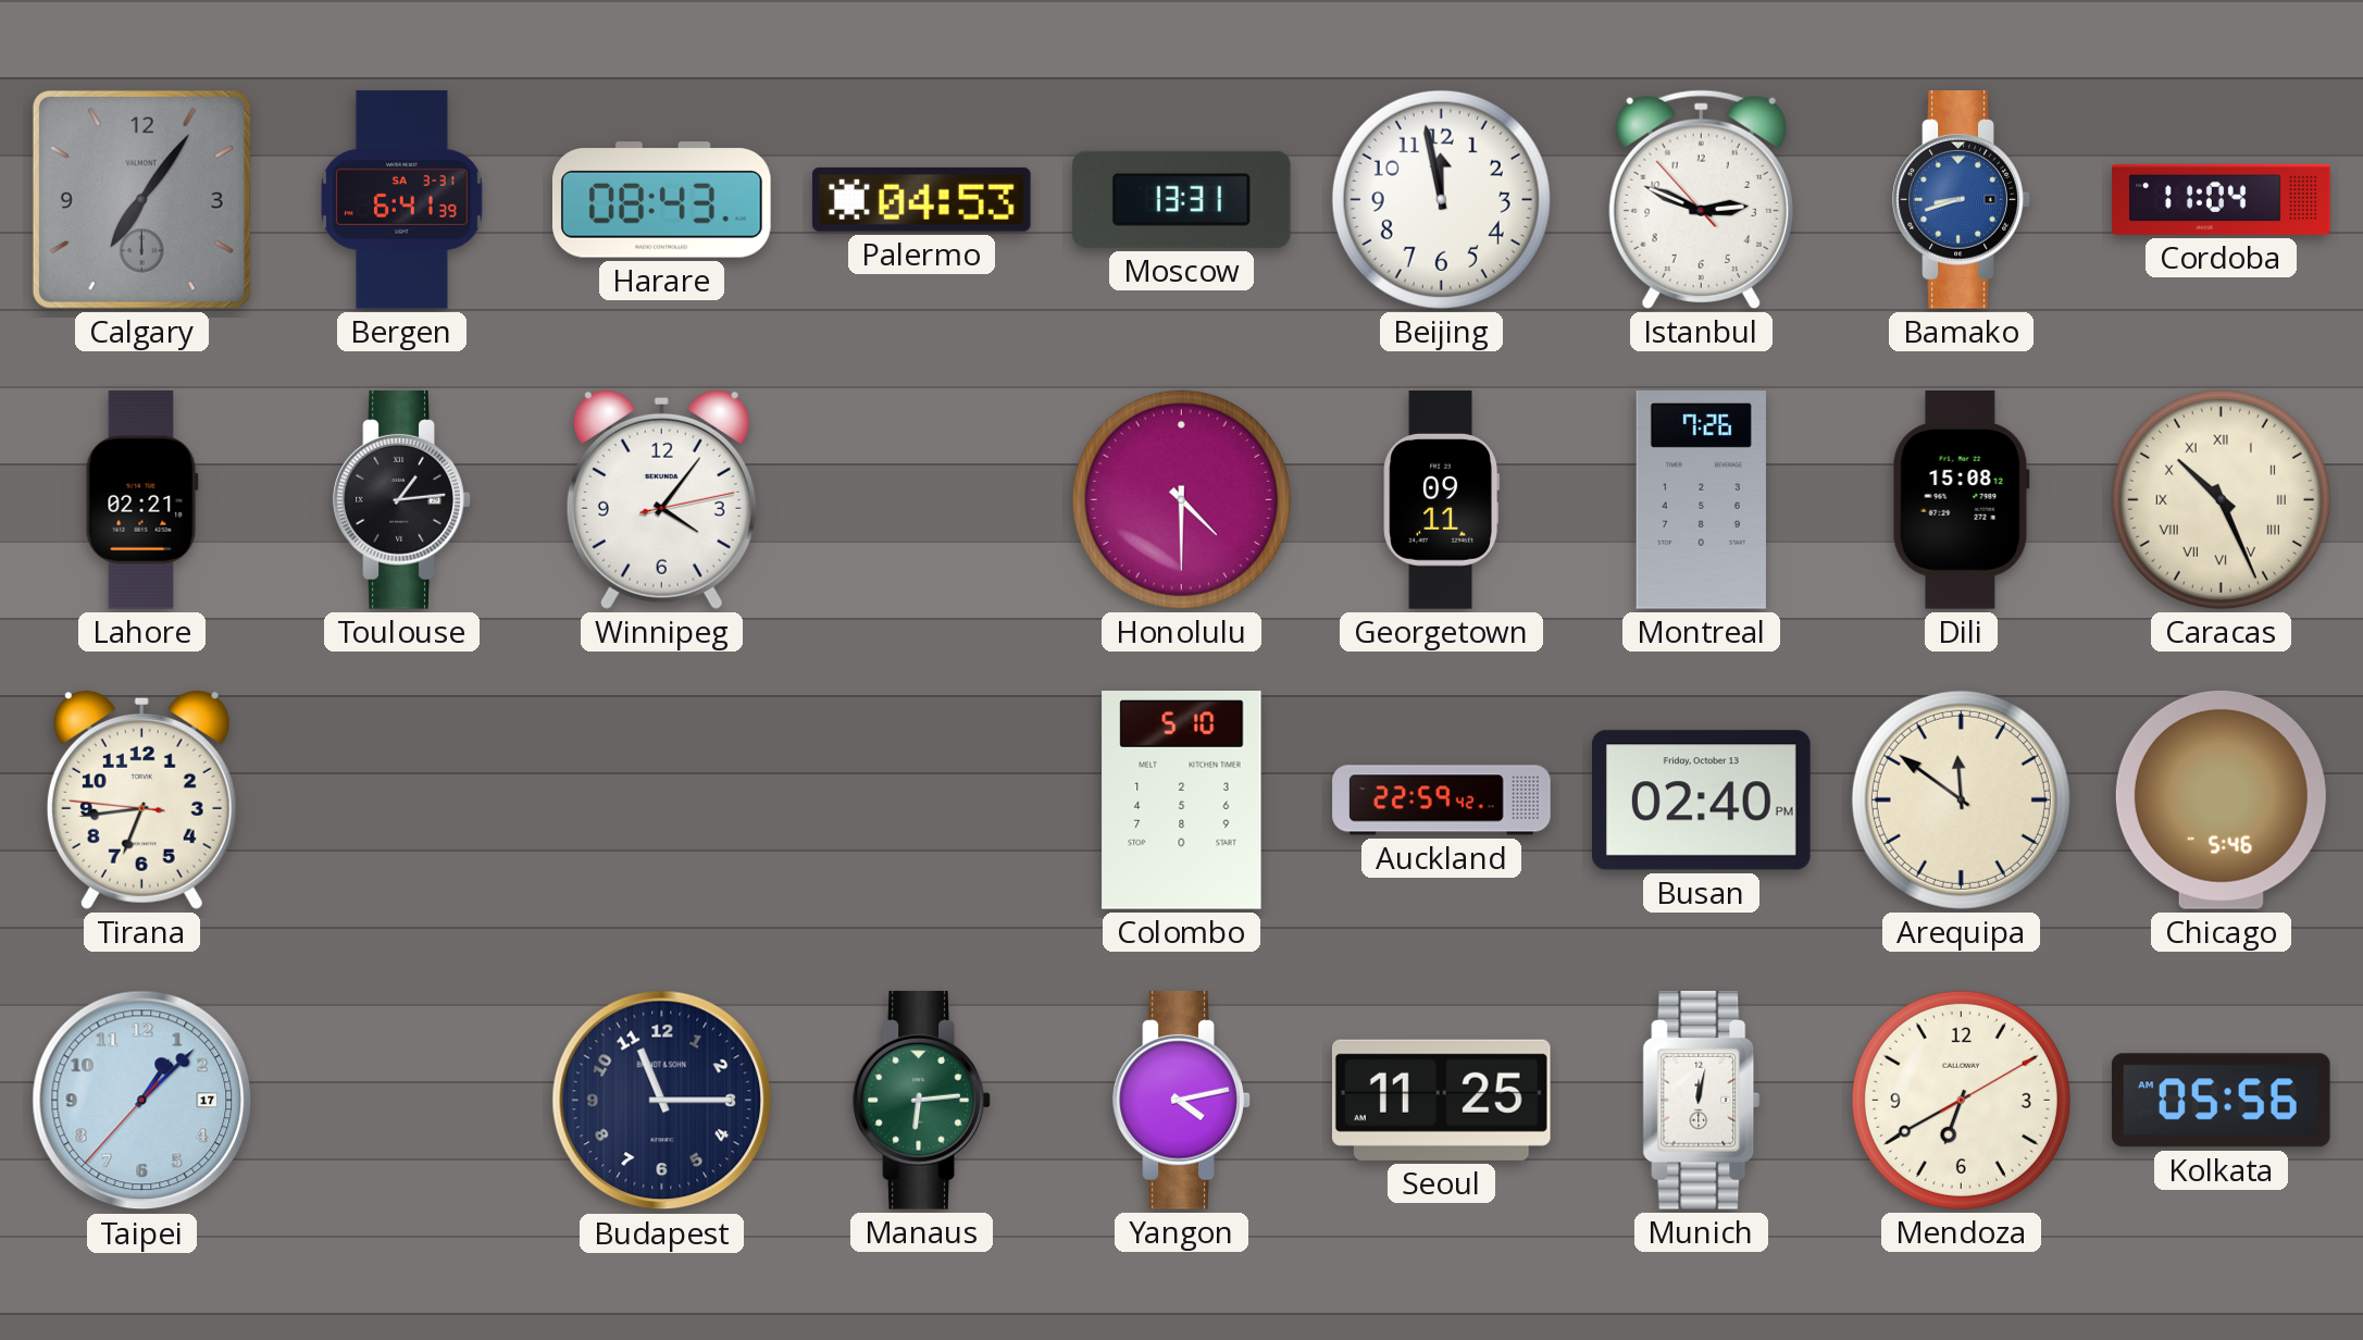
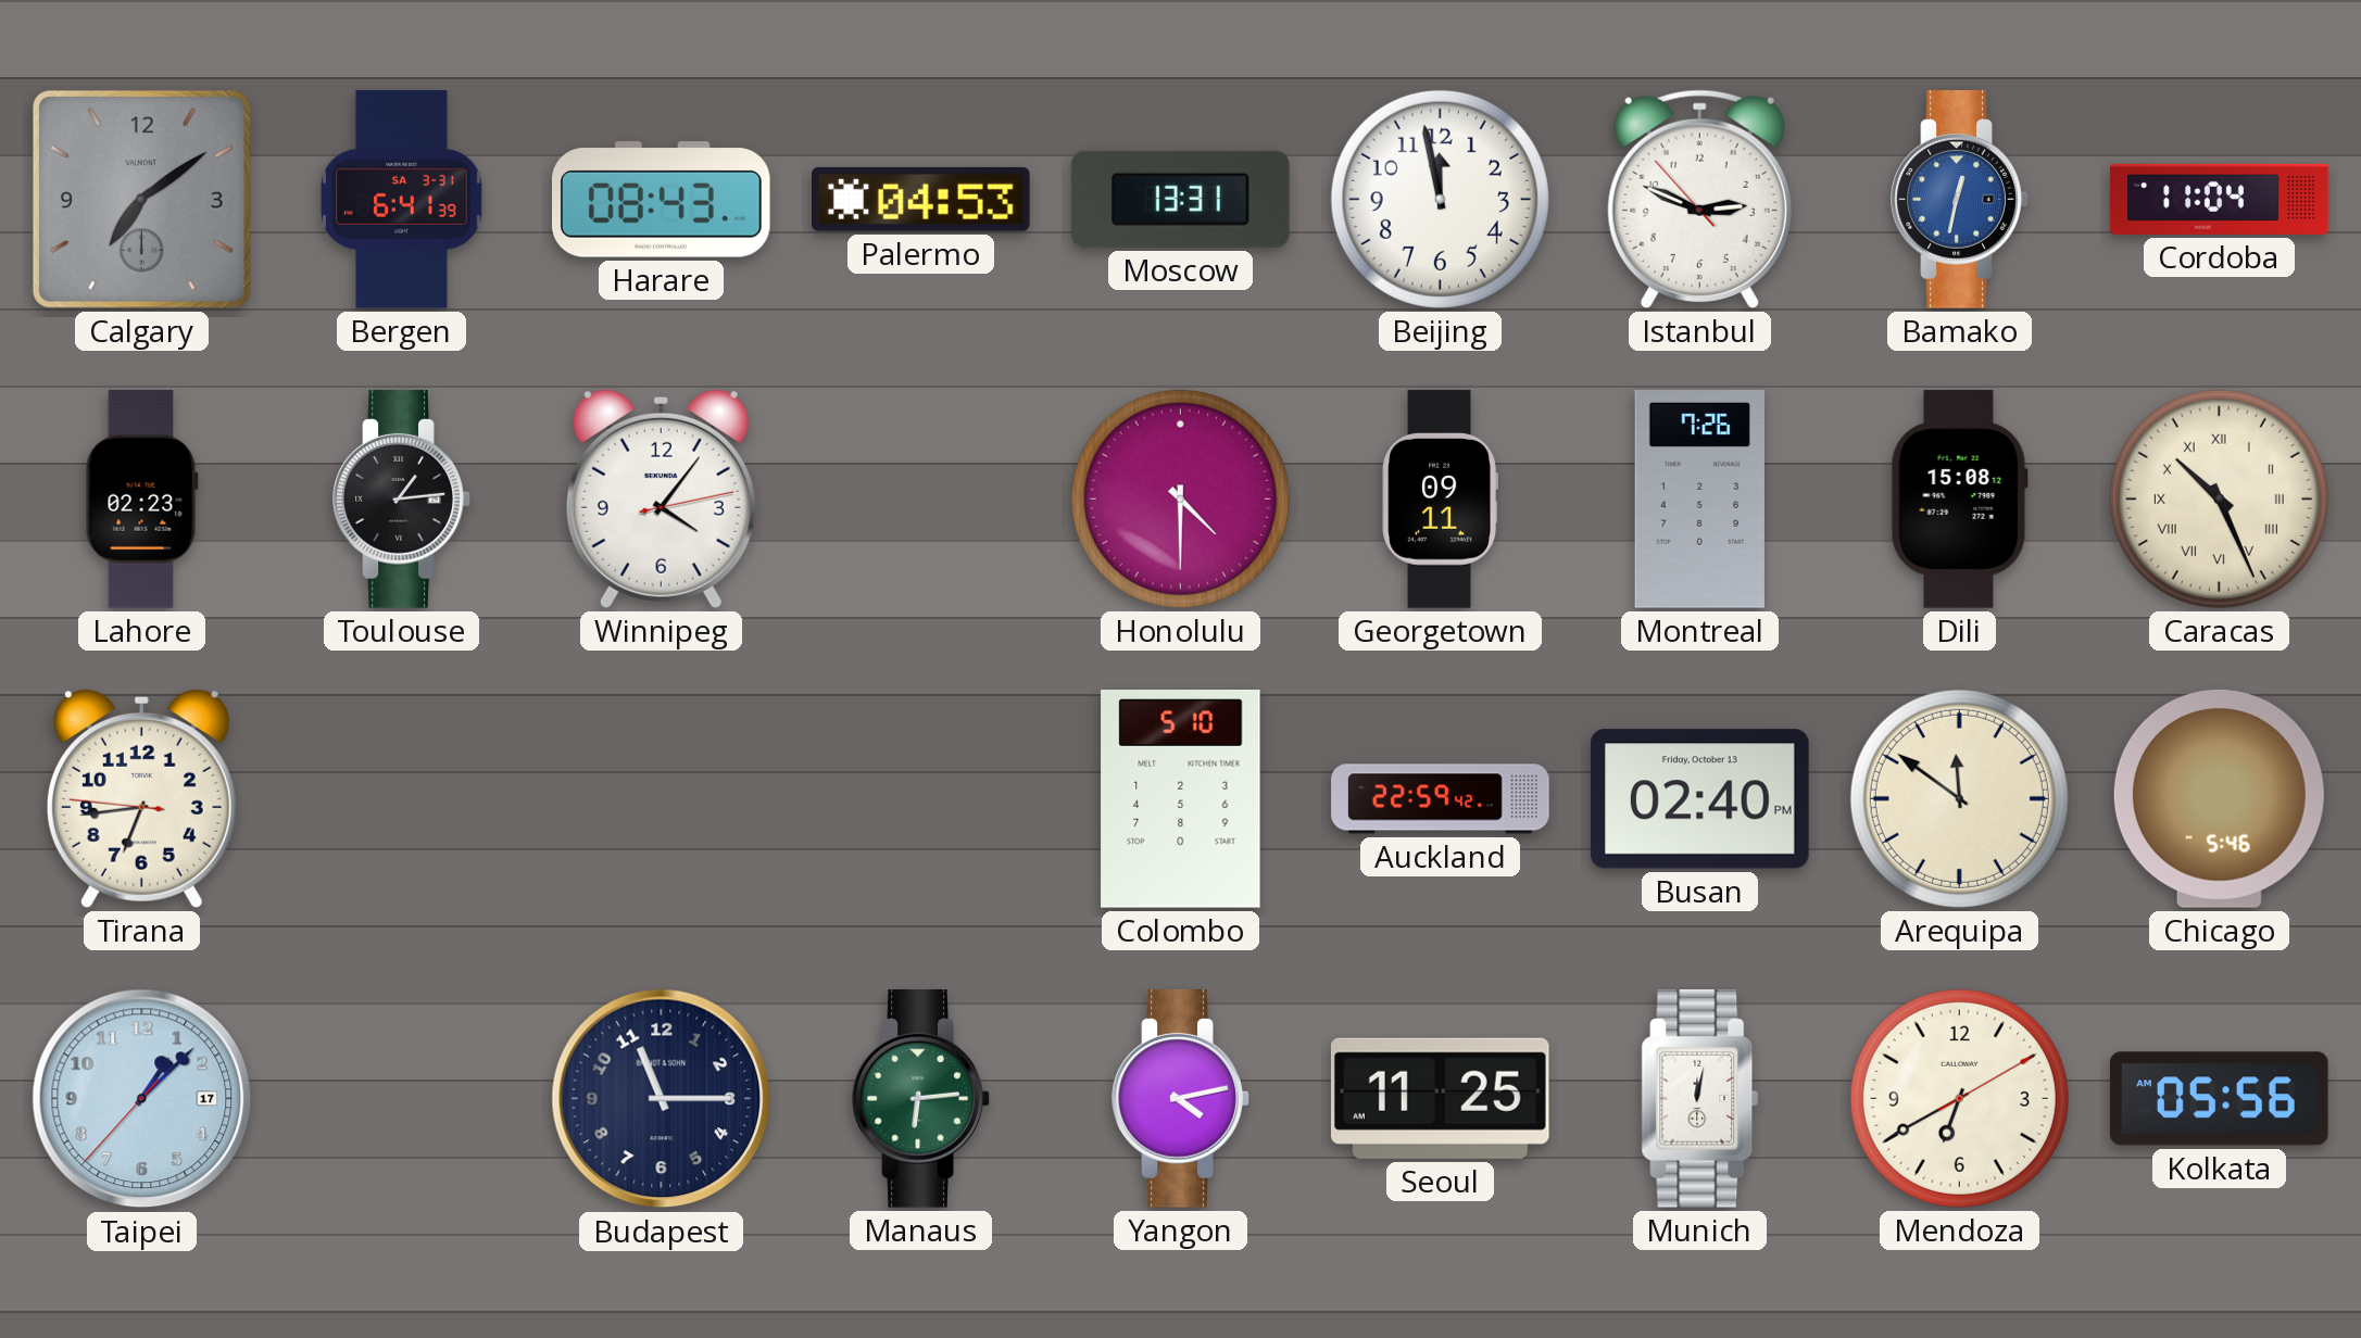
Calgary: 7:06 -> 7:09 (141, 199)
Bamako: 8:42 -> 12:32 (1960, 200)
Lahore: 02:21 -> 02:23 (141, 500)
